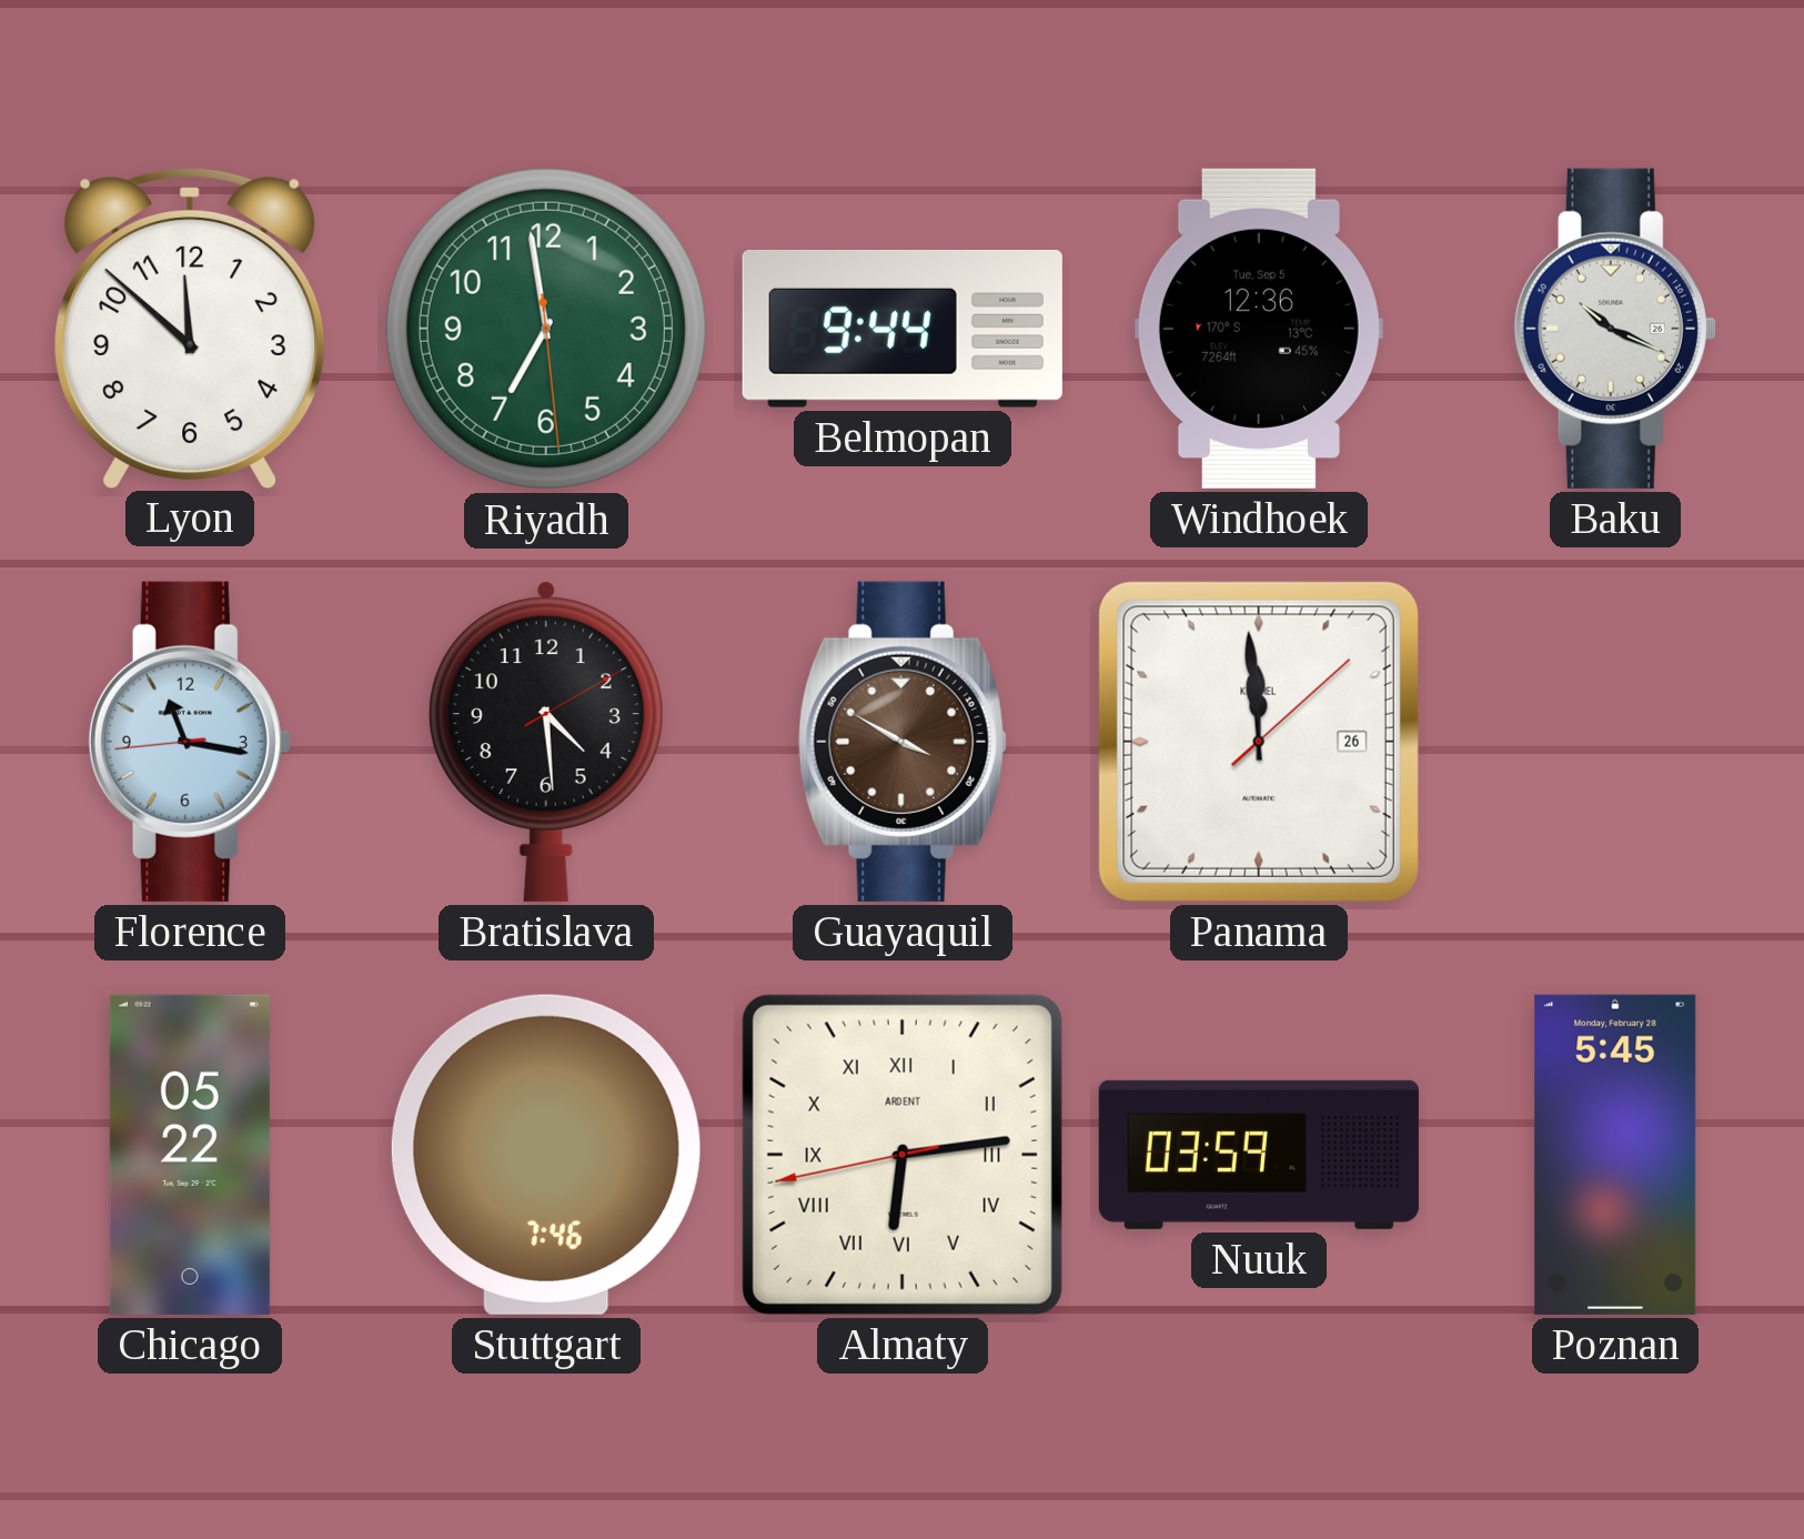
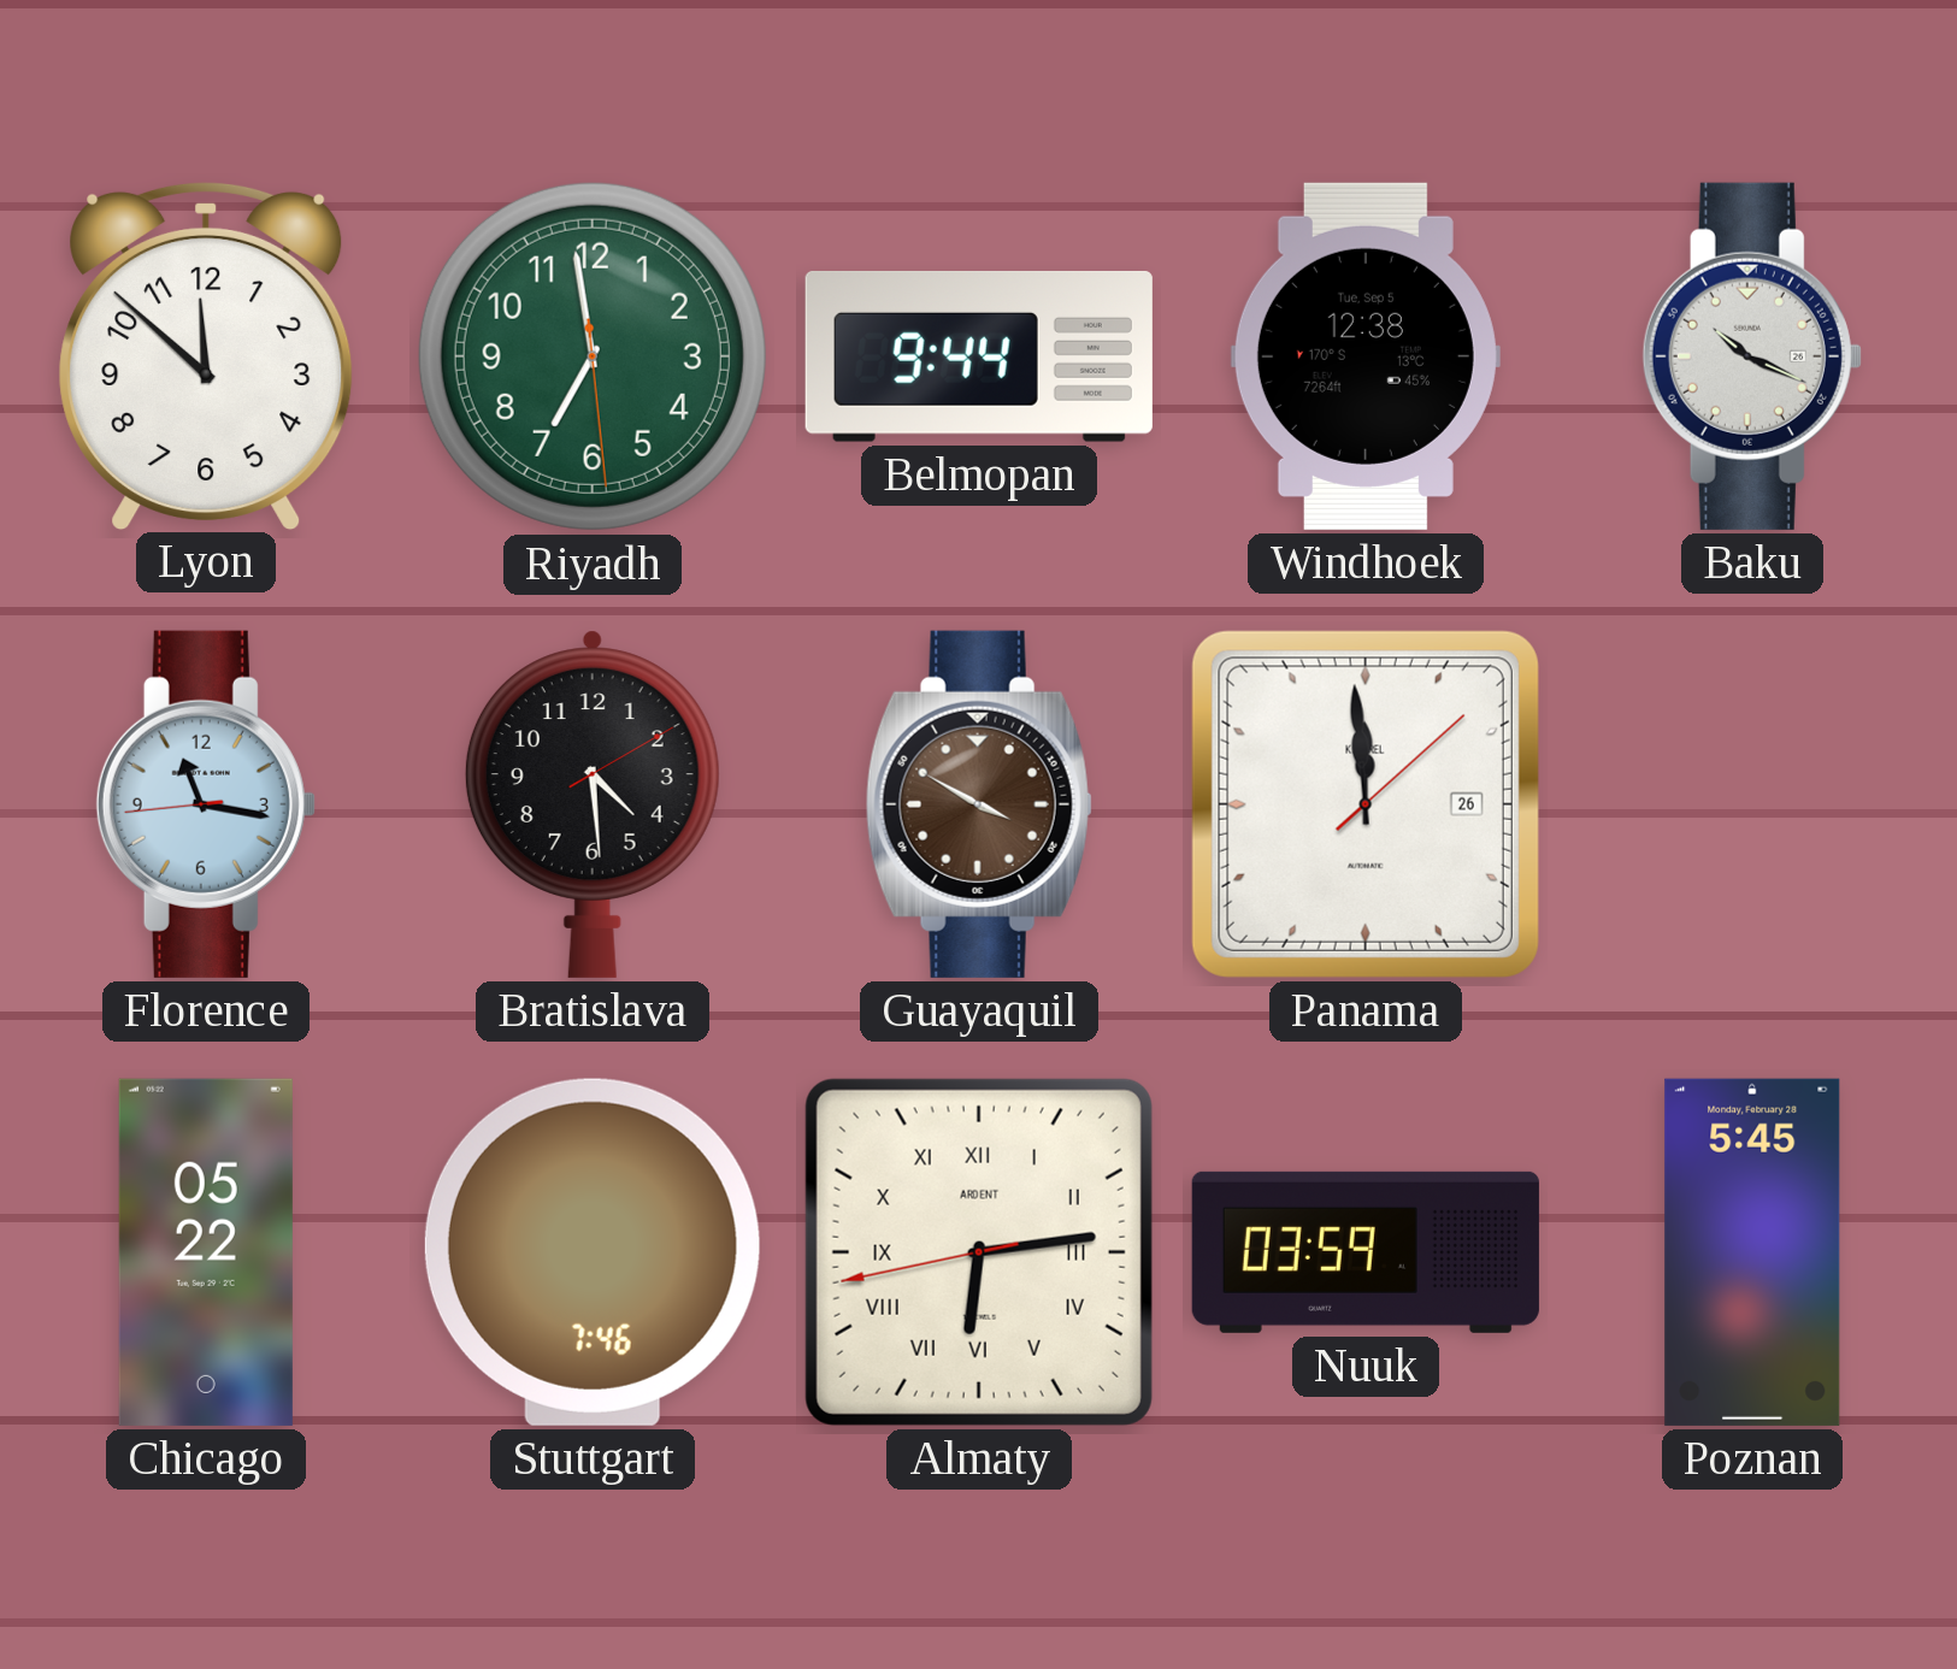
Windhoek: 12:36 -> 12:38 (1366, 356)
